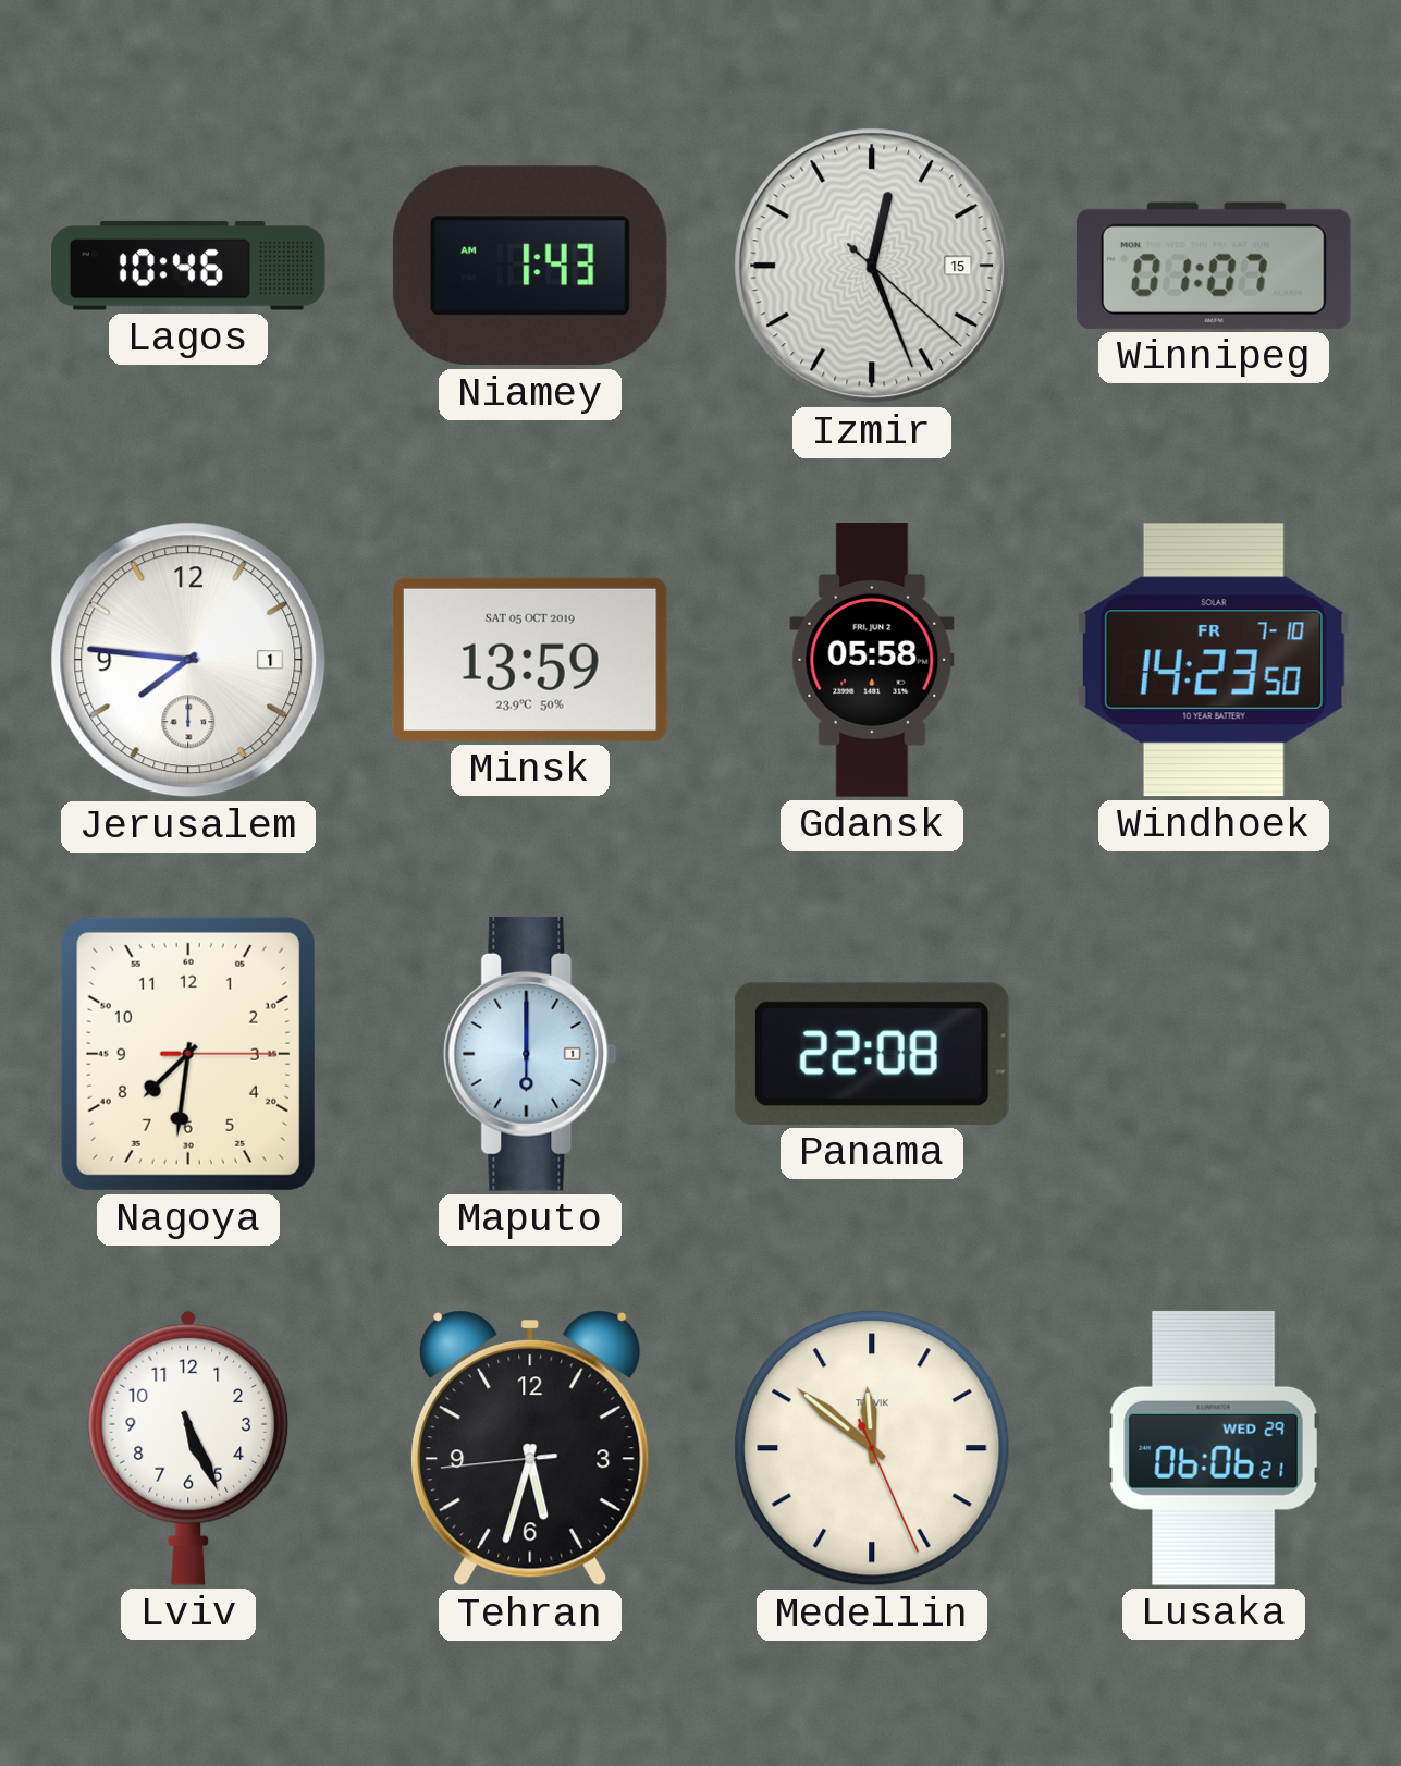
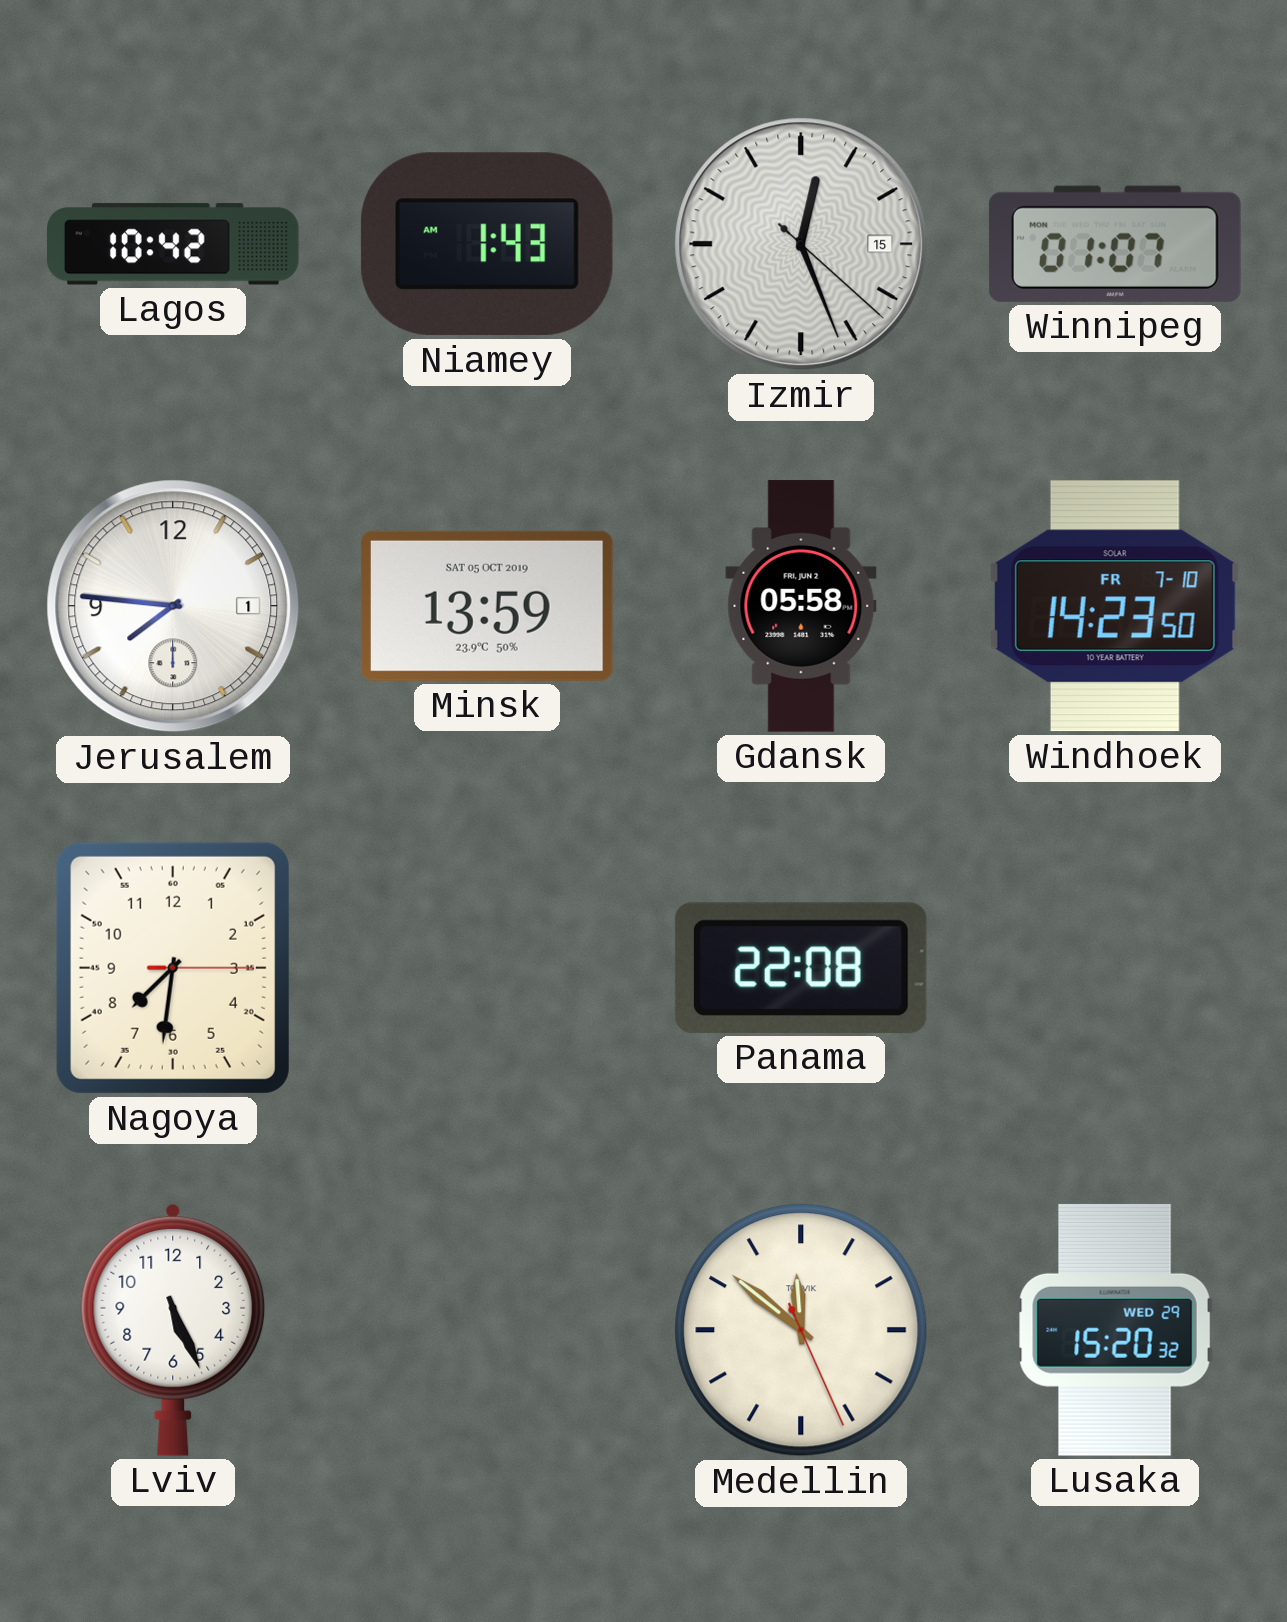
Lagos: 10:46 -> 10:42 (174, 244)
Maputo: 6:00 -> none (530, 1054)
Tehran: 5:32 -> none (530, 1448)
Lusaka: 06:06 -> 15:20 (1115, 1330)
